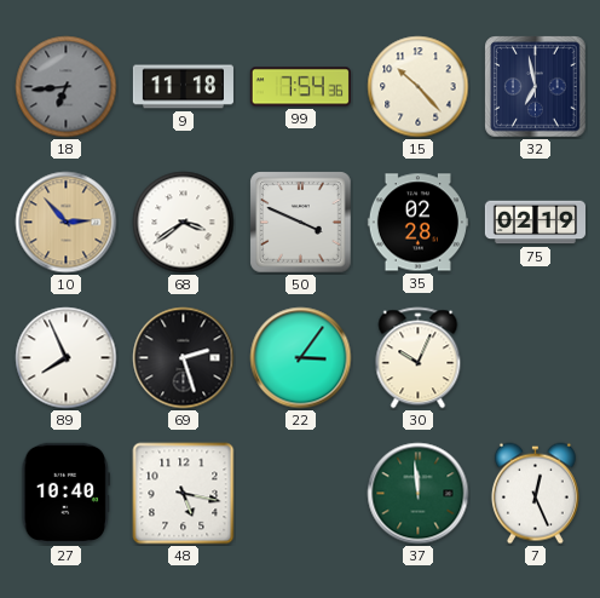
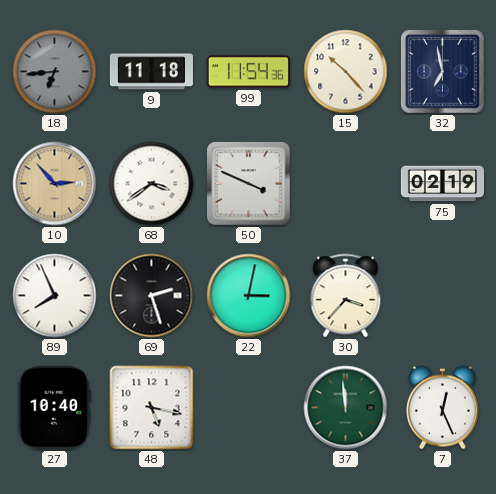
99: 7:54 -> 11:54 (248, 72)
35: 02:28 -> none (417, 223)
22: 3:06 -> 3:02 (249, 296)
30: 10:04 -> 3:37 (346, 296)
